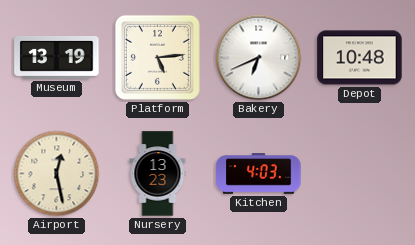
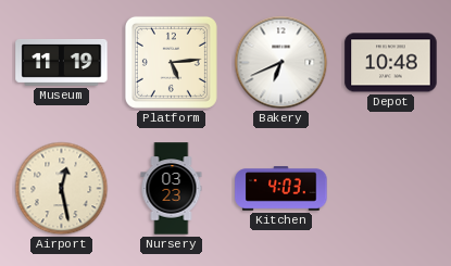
Museum: 13:19 -> 11:19 (62, 62)
Nursery: 13:23 -> 03:23 (172, 189)
